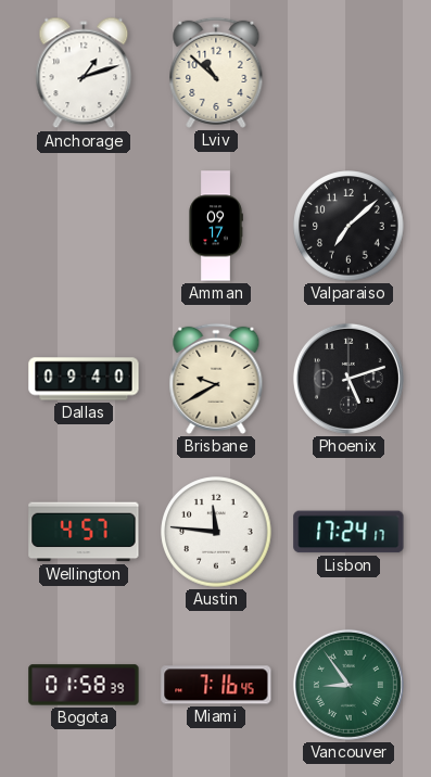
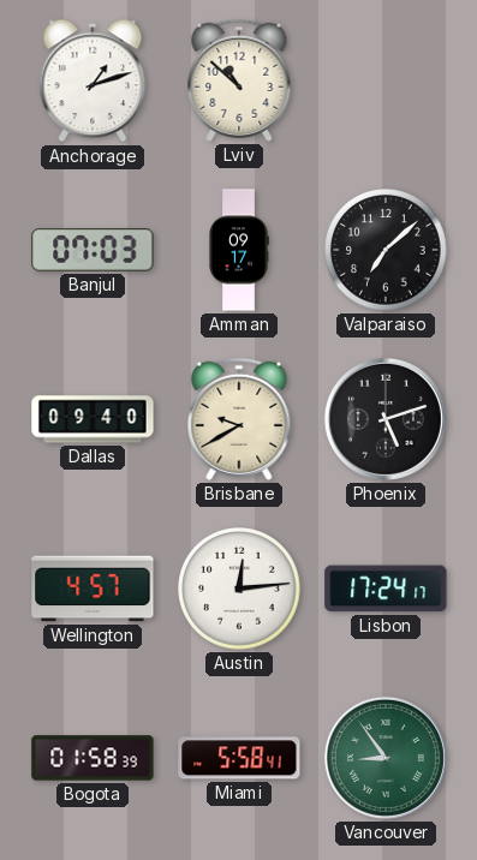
Banjul: none -> 07:03 (93, 251)
Austin: 11:46 -> 12:14 (239, 589)
Miami: 7:16 -> 5:58 (239, 758)
